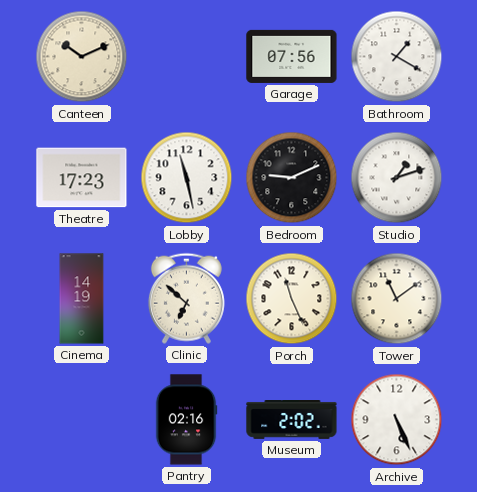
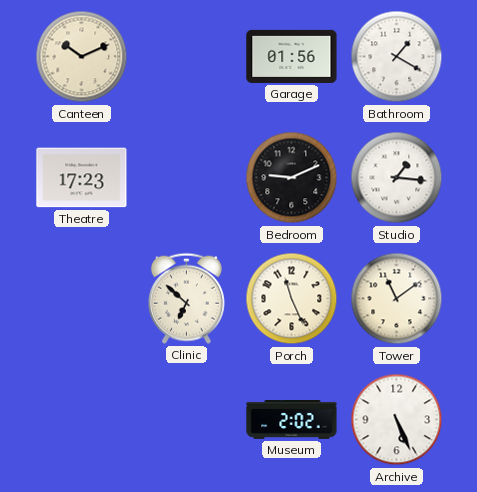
Garage: 07:56 -> 01:56 (292, 56)
Lobby: 11:28 -> none (187, 178)
Studio: 1:12 -> 1:16 (397, 178)
Cinema: 14:19 -> none (82, 299)
Pantry: 02:16 -> none (186, 420)
